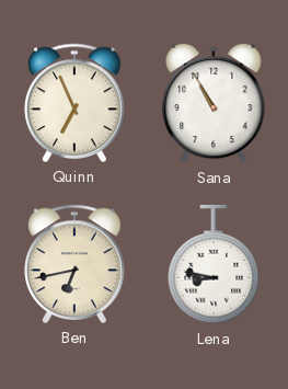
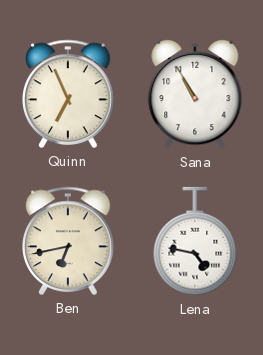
Lena: 8:47 -> 4:47 (195, 241)
